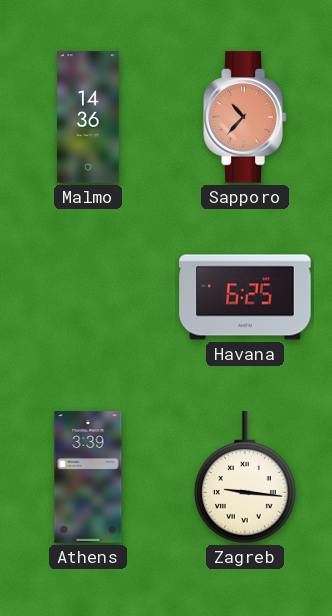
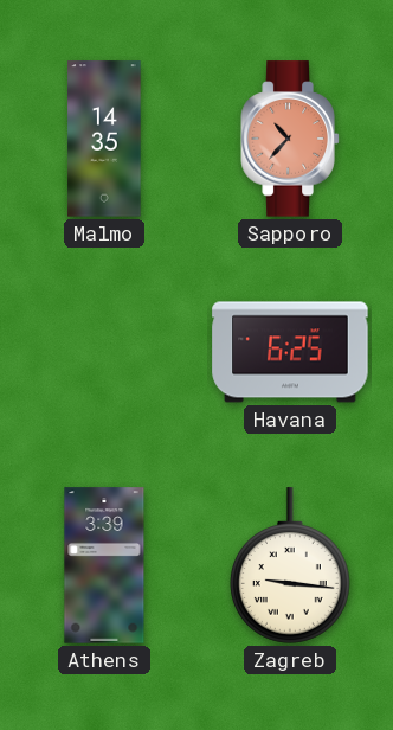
Malmo: 14:36 -> 14:35 (104, 139)
